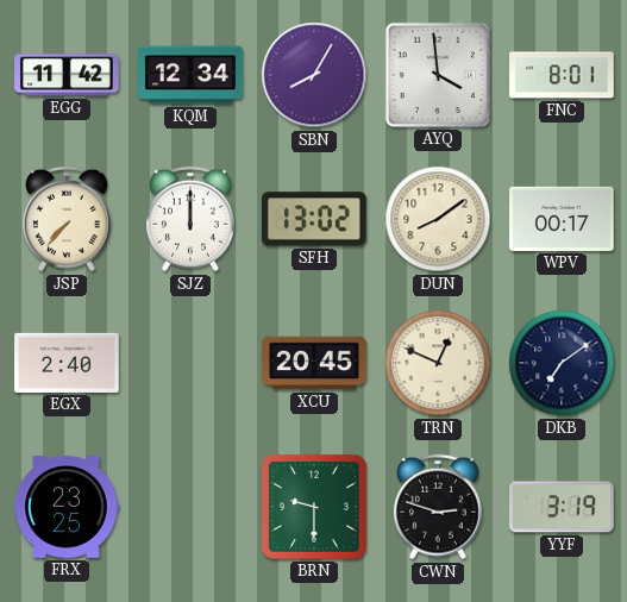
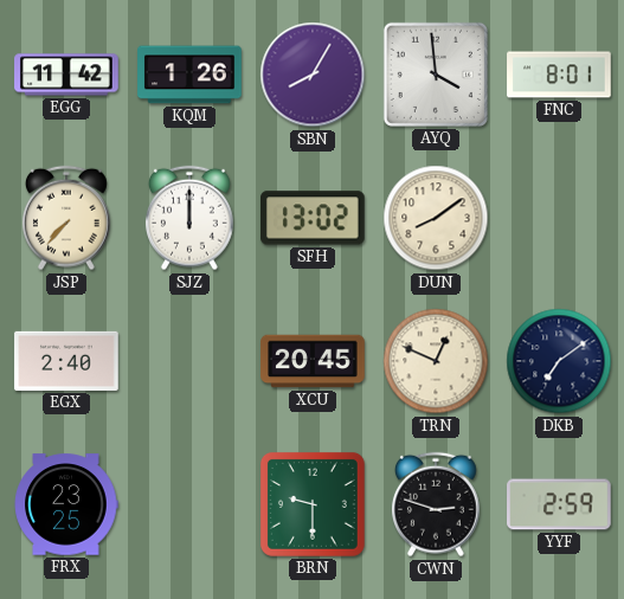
KQM: 12:34 -> 1:26 (189, 75)
WPV: 00:17 -> none (562, 219)
YYF: 3:19 -> 2:59 (559, 504)
